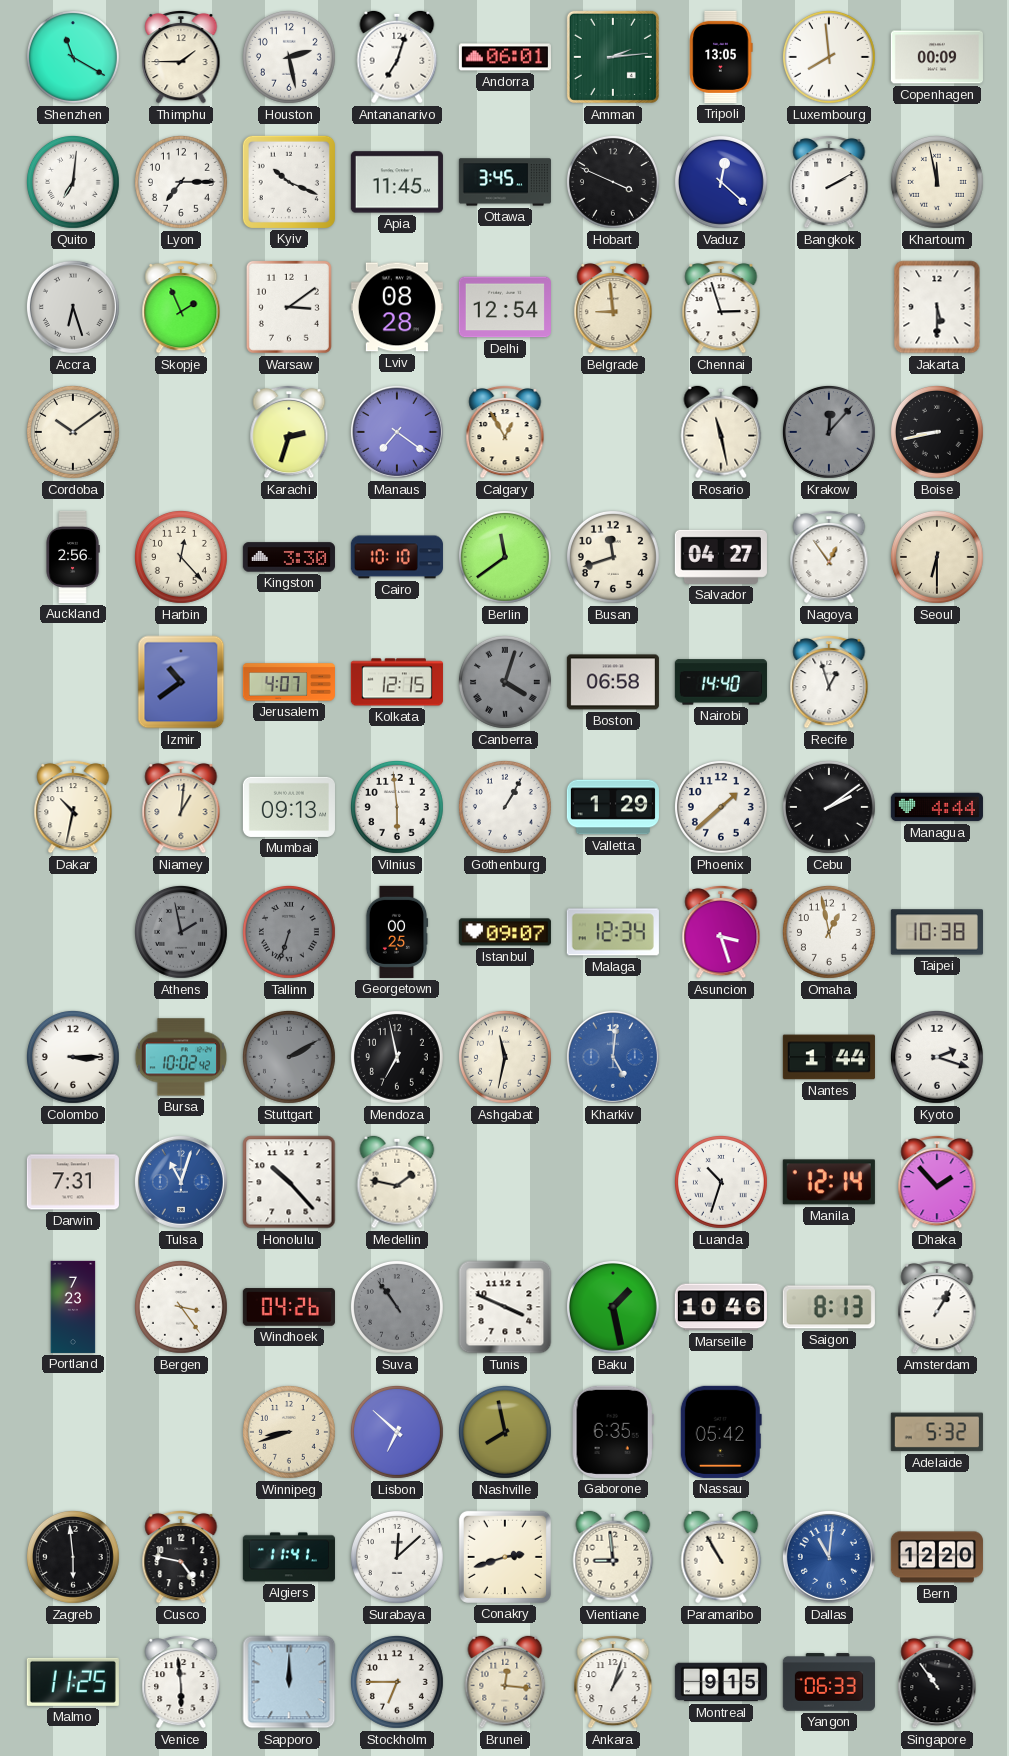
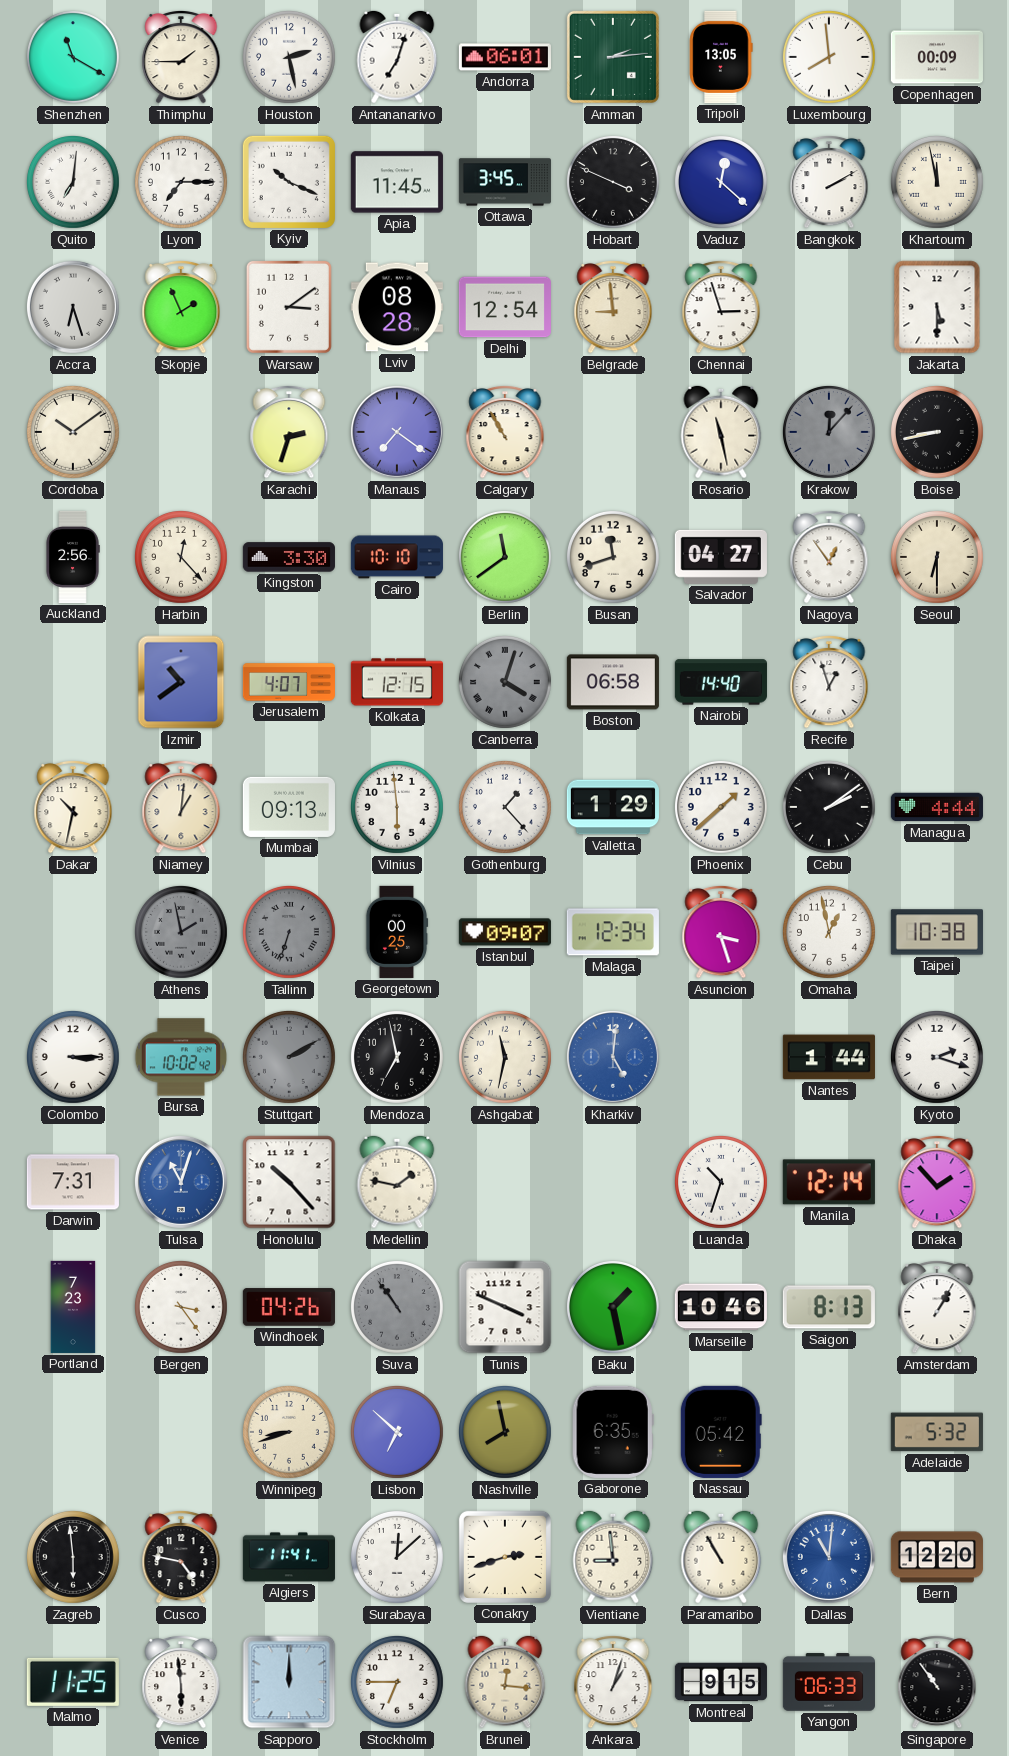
Calgary: 12:55 -> 10:55 (505, 432)
Gothenburg: 1:05 -> 1:23 (505, 807)
